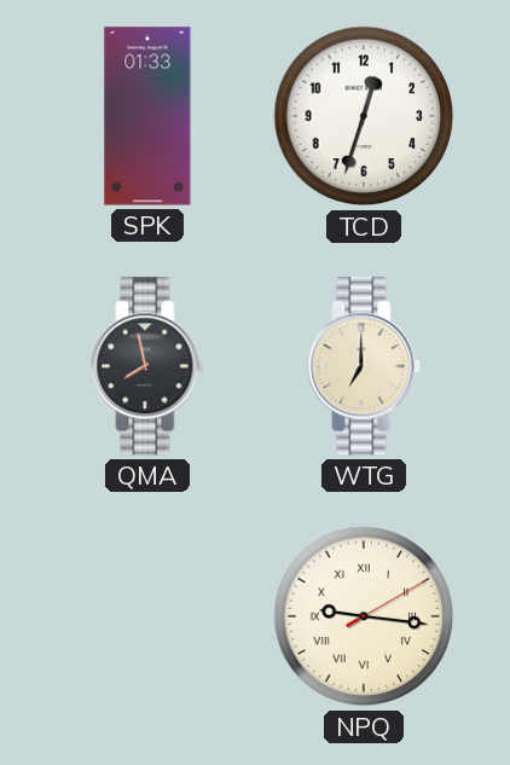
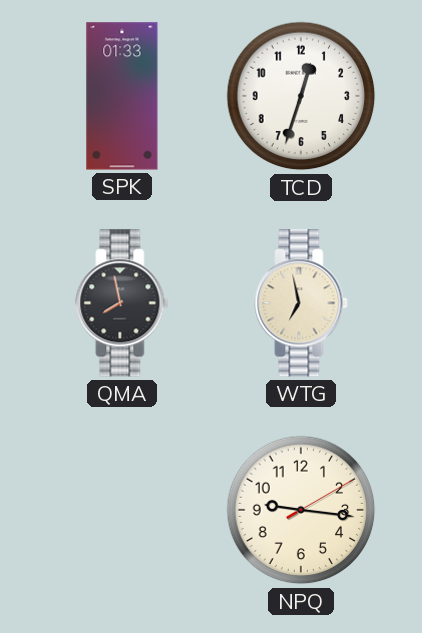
WTG: 7:00 -> 6:58 (301, 303)
NPQ numerals: Roman -> Arabic (301, 510)
